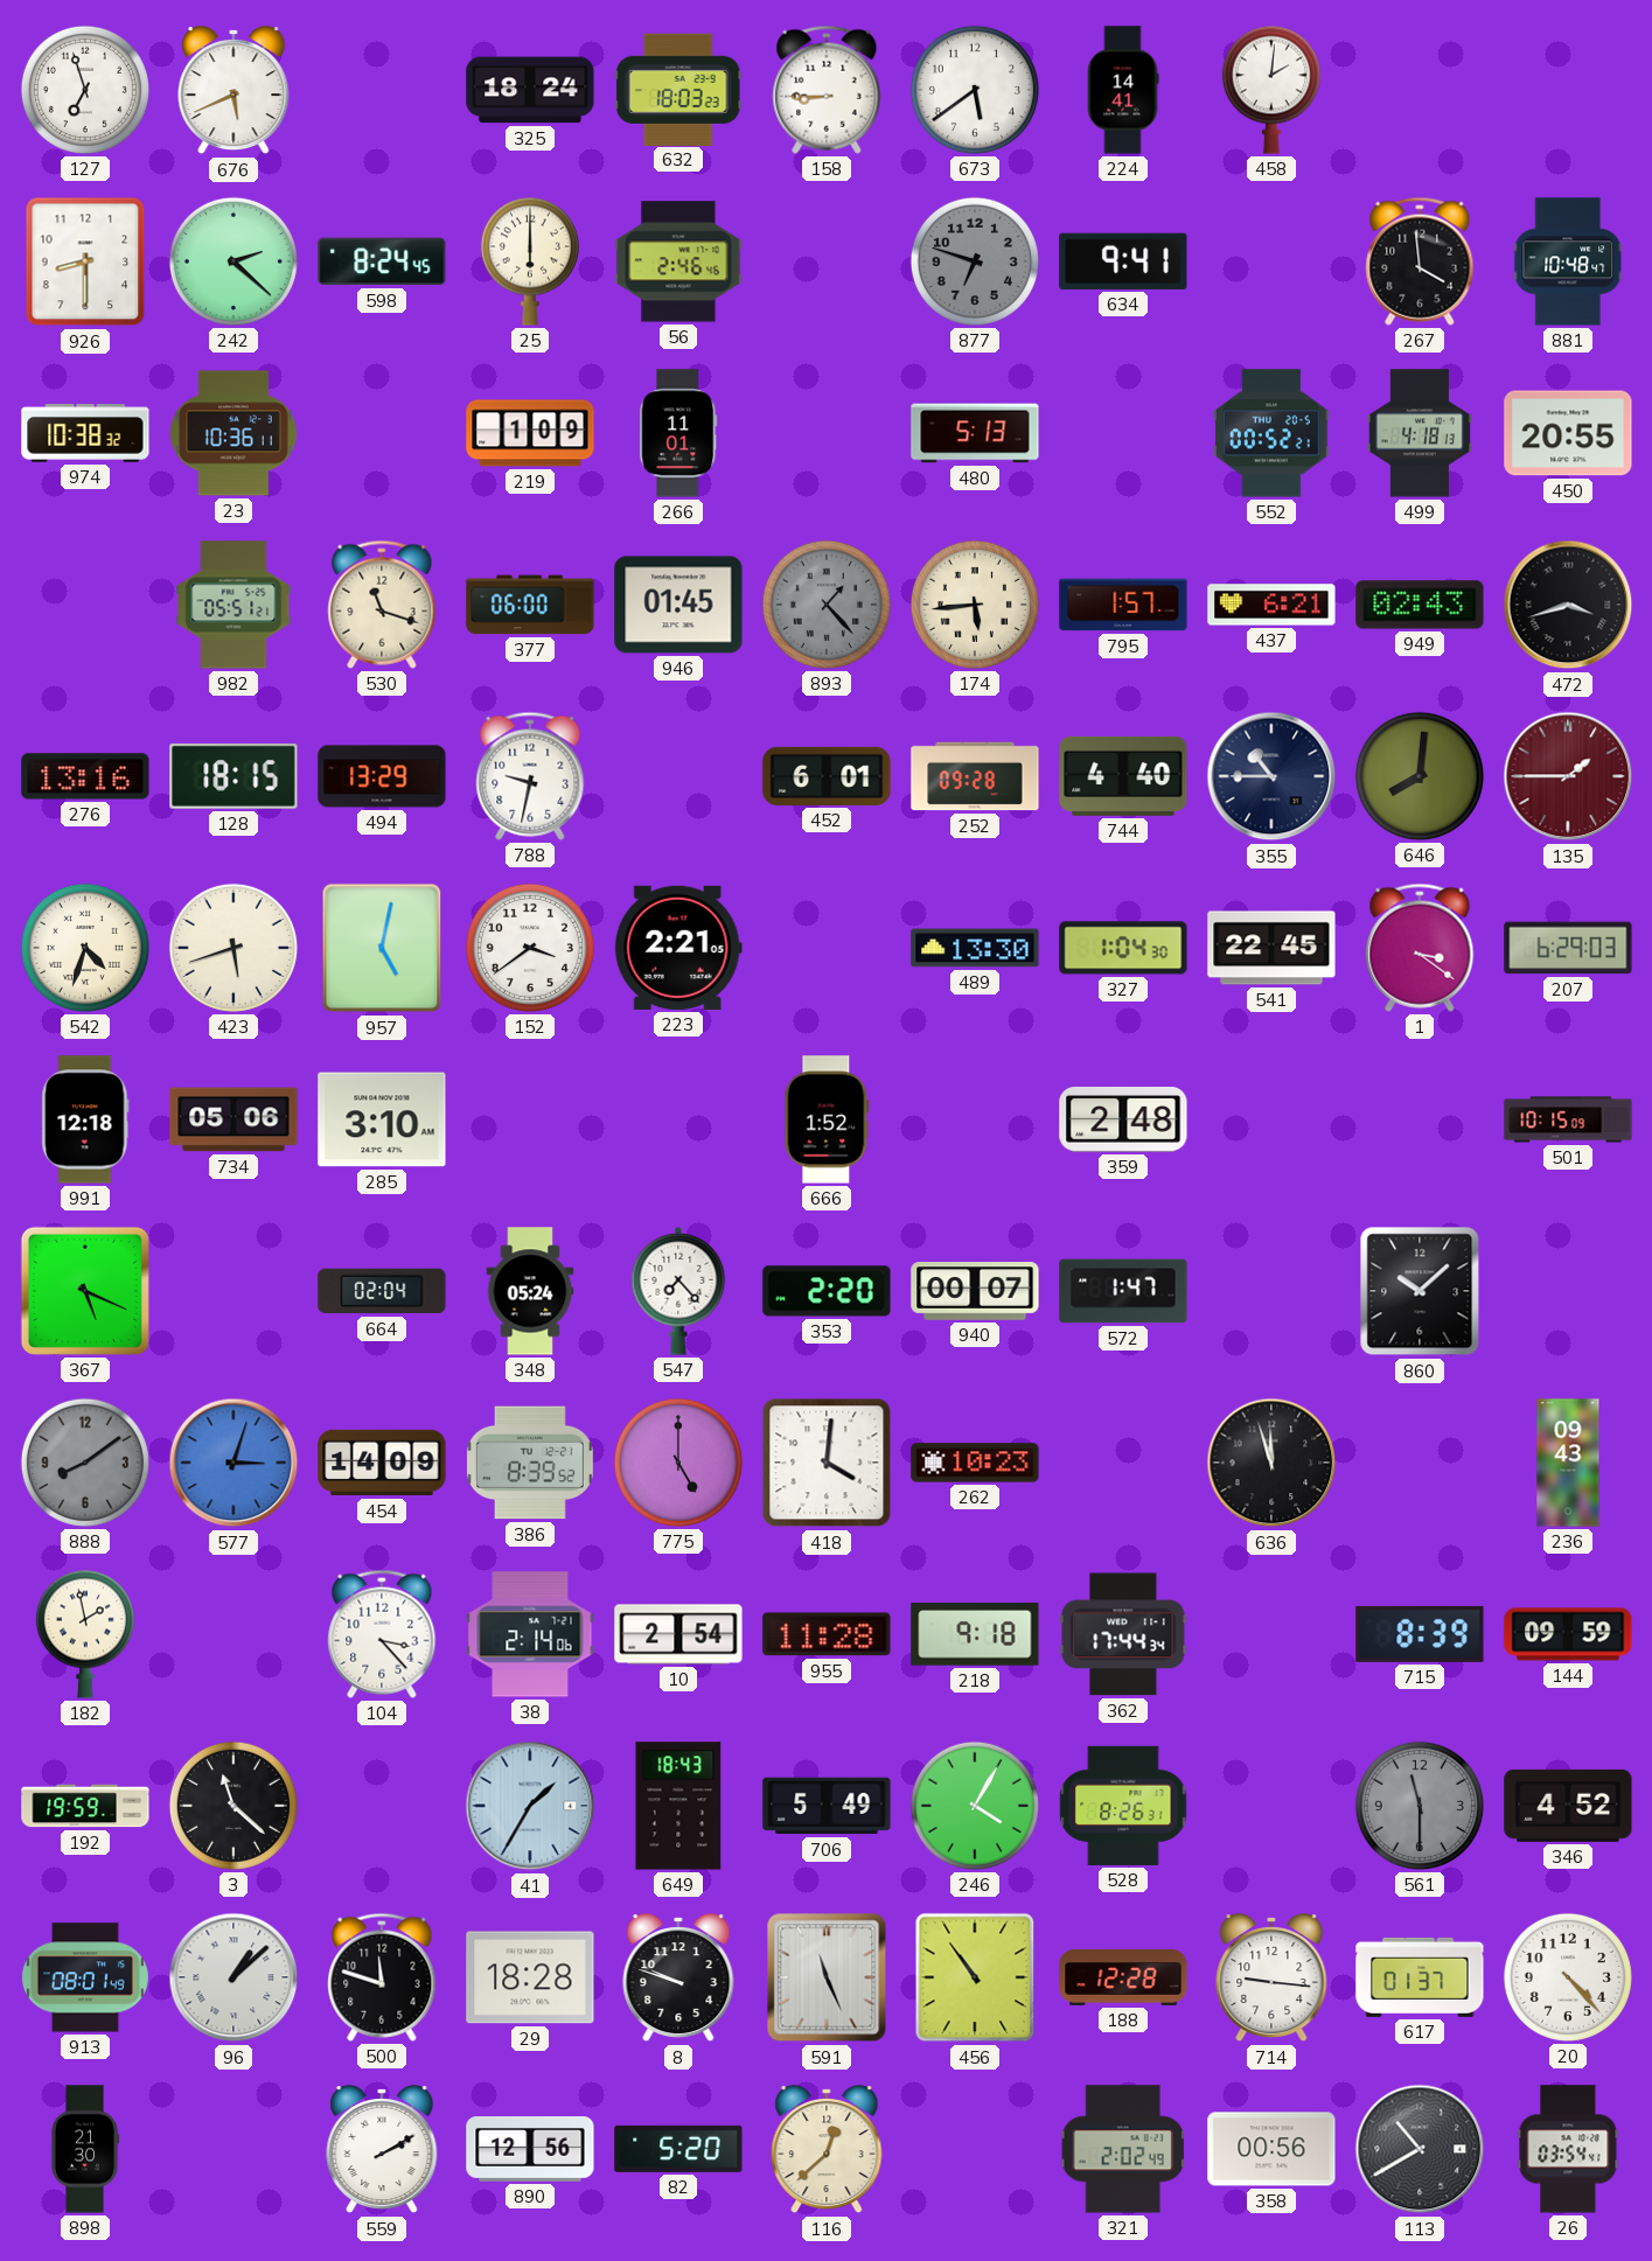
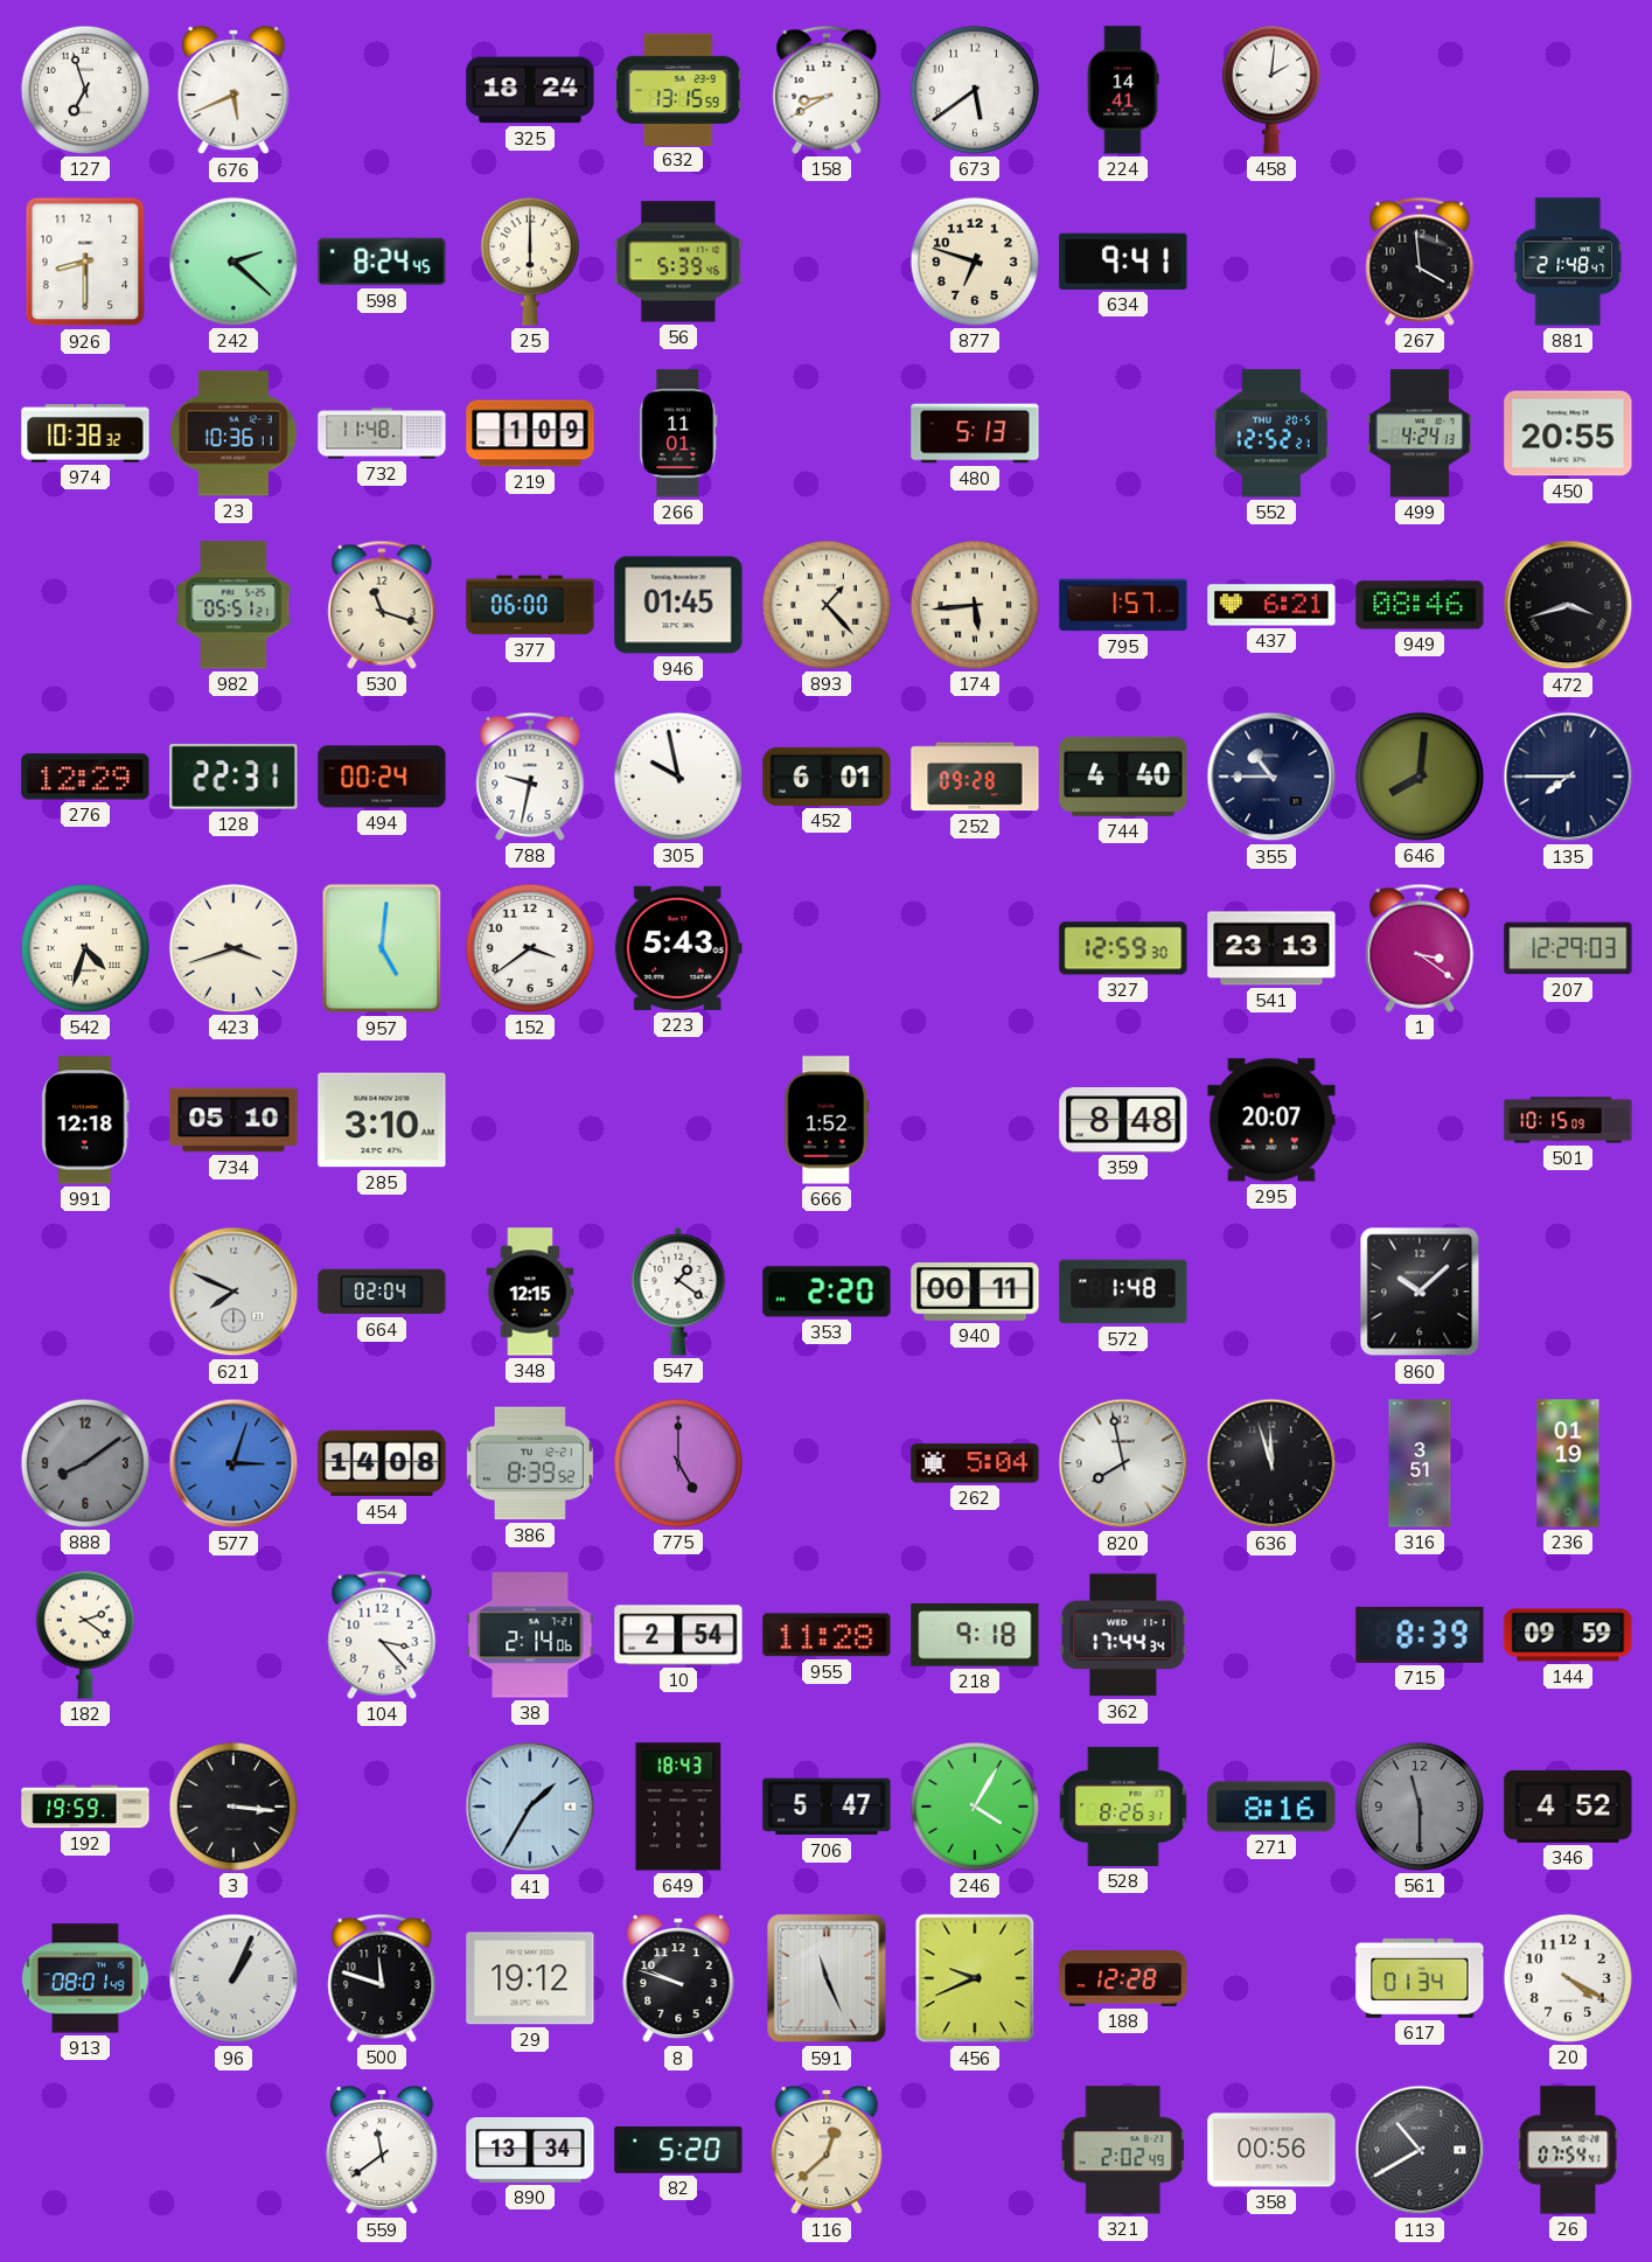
632: 18:03 -> 13:15 (678, 89)
158: 8:45 -> 8:40 (827, 90)
56: 2:46 -> 5:39 (678, 262)
877 dial: grey -> cream (975, 262)
881: 10:48 -> 21:48 (1569, 262)
732: none -> 11:48 (382, 433)
552: 00:52 -> 12:52 (1271, 433)
499: 4:18 -> 4:24 (1420, 433)
893 dial: grey -> cream (827, 605)
949: 02:43 -> 08:46 (1420, 605)
276: 13:16 -> 12:29 (85, 777)
128: 18:15 -> 22:31 (233, 777)
494: 13:29 -> 00:24 (382, 777)
305: none -> 9:58 (678, 777)
135: 1:45 -> 7:45 (1568, 777)
135 dial: burgundy -> navy (1568, 777)
423: 5:42 -> 3:42 (233, 948)
957: 5:02 -> 5:01 (382, 948)
223: 2:21 -> 5:43 (678, 948)
489: 13:30 -> none (975, 948)
327: 1:04 -> 12:59 (1123, 948)
541: 22:45 -> 23:13 (1271, 948)
207: 6:29 -> 12:29 (1568, 948)
734: 05:06 -> 05:10 (233, 1120)
359: 2:48 -> 8:48 (1123, 1120)
295: none -> 20:07 (1271, 1120)
367: 5:19 -> none (85, 1291)
621: none -> 7:49 (233, 1292)
348: 05:24 -> 12:15 (530, 1292)
547: 7:23 -> 1:21 (678, 1292)
940: 00:07 -> 00:11 (975, 1292)
572: 1:47 -> 1:48 (1123, 1292)
454: 14:09 -> 14:08 (382, 1463)
418: 4:01 -> none (827, 1463)
262: 10:23 -> 5:04 (975, 1463)
820: none -> 7:58 (1123, 1463)
316: none -> 3:51 (1420, 1463)
236: 09:43 -> 01:19 (1568, 1463)
182: 1:58 -> 2:21 (85, 1635)
3: 11:22 -> 3:16 (233, 1807)
706: 5:49 -> 5:47 (827, 1807)
271: none -> 8:16 (1271, 1807)
96: 1:08 -> 1:04 (233, 1978)
29: 18:28 -> 19:12 (530, 1978)
456: 10:54 -> 9:41 (975, 1978)
714: 9:16 -> none (1271, 1977)
617: 01:37 -> 01:34 (1420, 1978)
20: 4:23 -> 4:20 (1568, 1978)
898: 21:30 -> none (85, 2149)
559: 2:10 -> 11:39 (382, 2150)
890: 12:56 -> 13:34 (530, 2150)
26: 03:54 -> 07:54 (1568, 2150)
